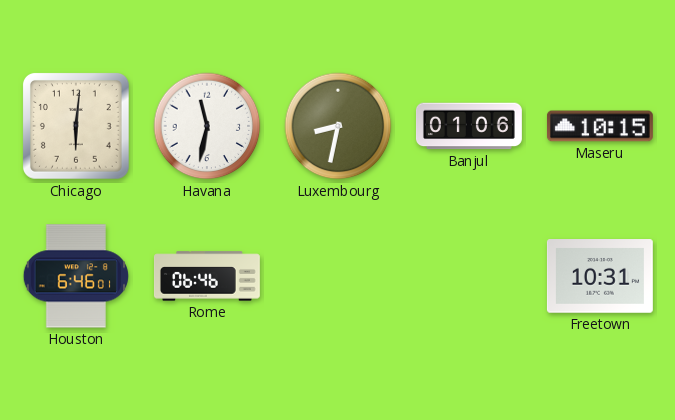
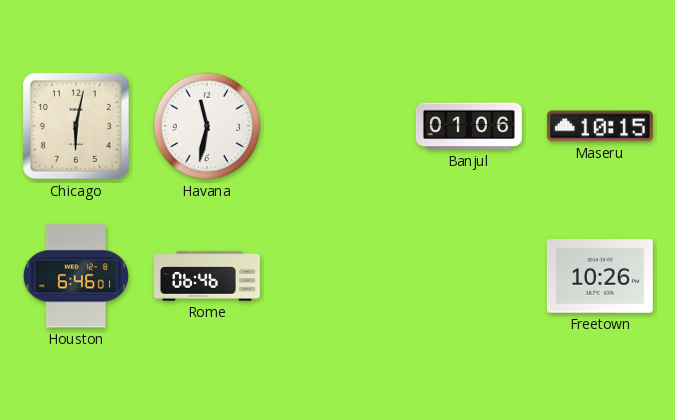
Chicago: 6:01 -> 6:02 (76, 126)
Luxembourg: 8:32 -> none (338, 126)
Freetown: 10:31 -> 10:26 (600, 276)
